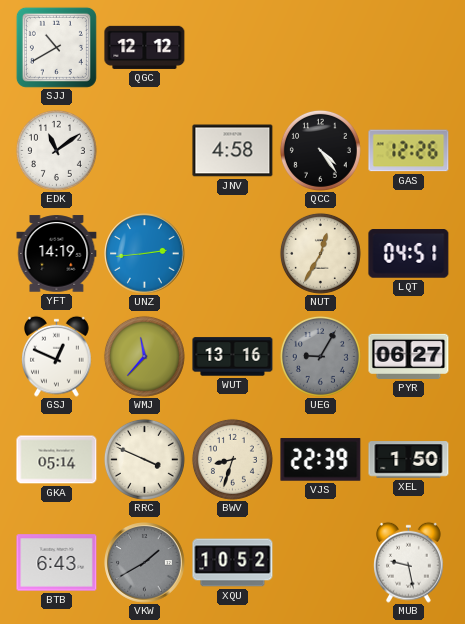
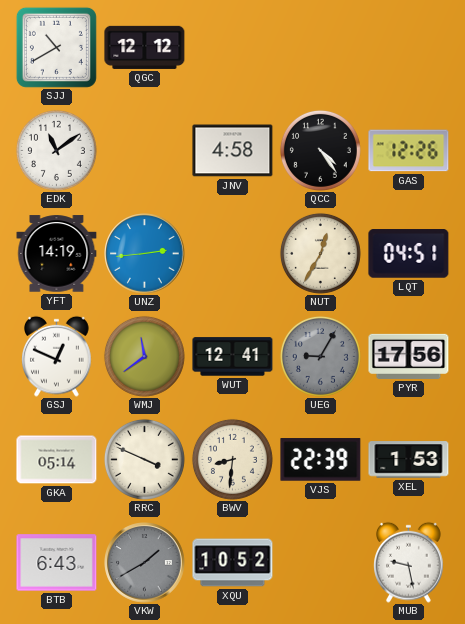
WMJ: 11:37 -> 11:39 (144, 356)
WUT: 13:16 -> 12:41 (233, 357)
PYR: 06:27 -> 17:56 (409, 356)
BWV: 8:33 -> 8:31 (232, 459)
XEL: 1:50 -> 1:53 (409, 460)
